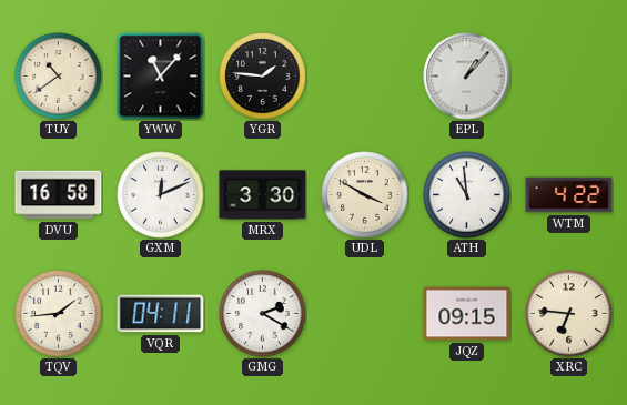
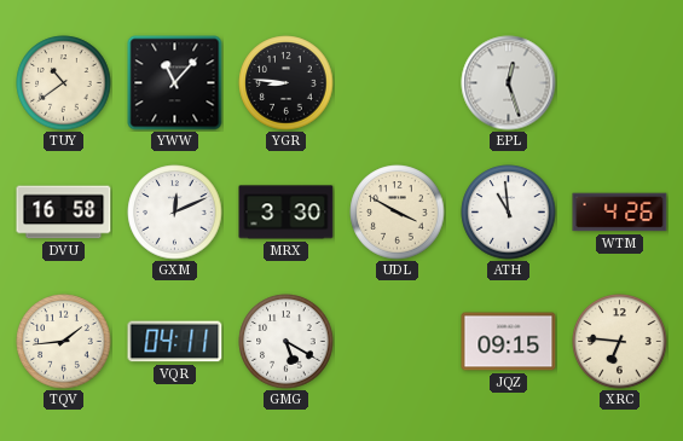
YGR: 1:46 -> 8:46 (286, 83)
EPL: 1:07 -> 12:27 (509, 83)
WTM: 4:22 -> 4:26 (620, 213)
GMG: 2:20 -> 5:20 (286, 342)
